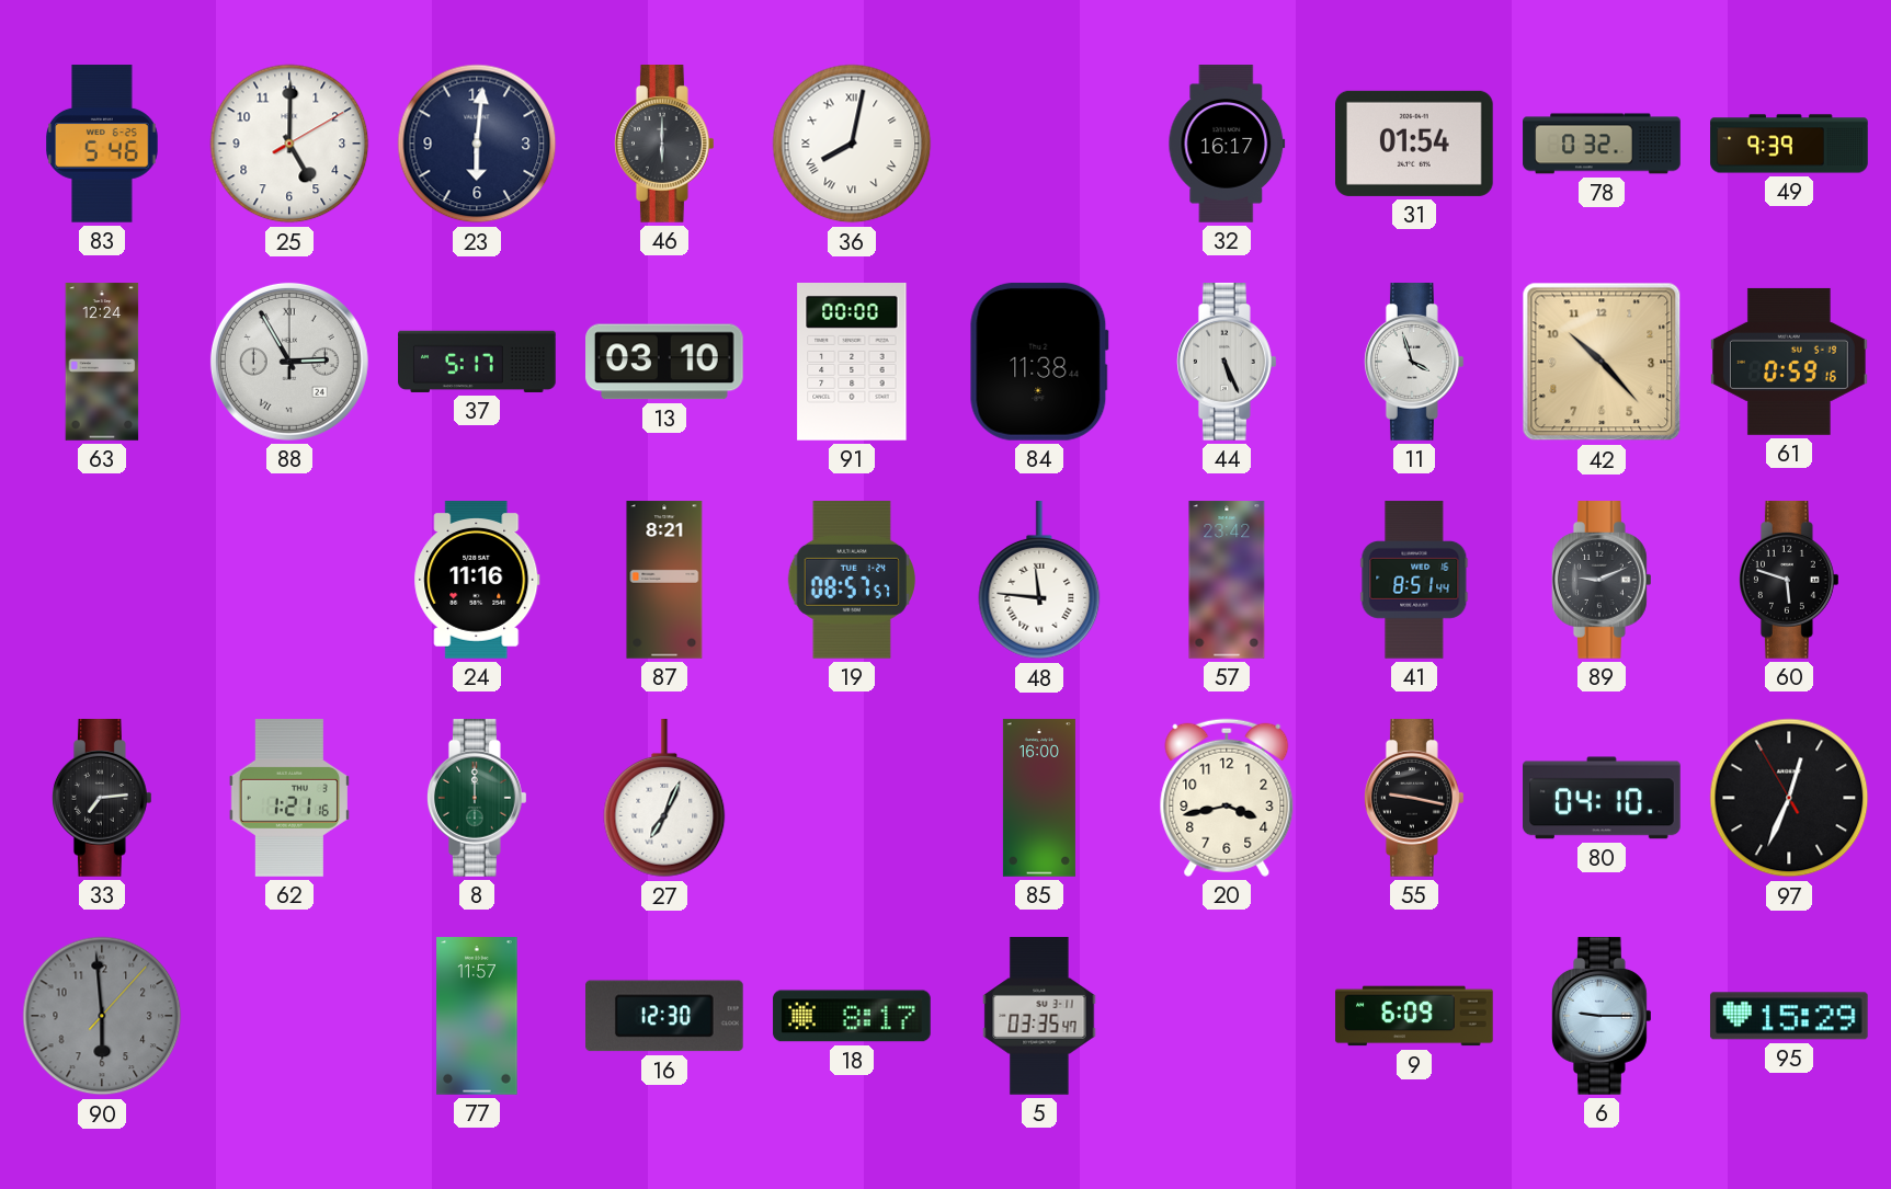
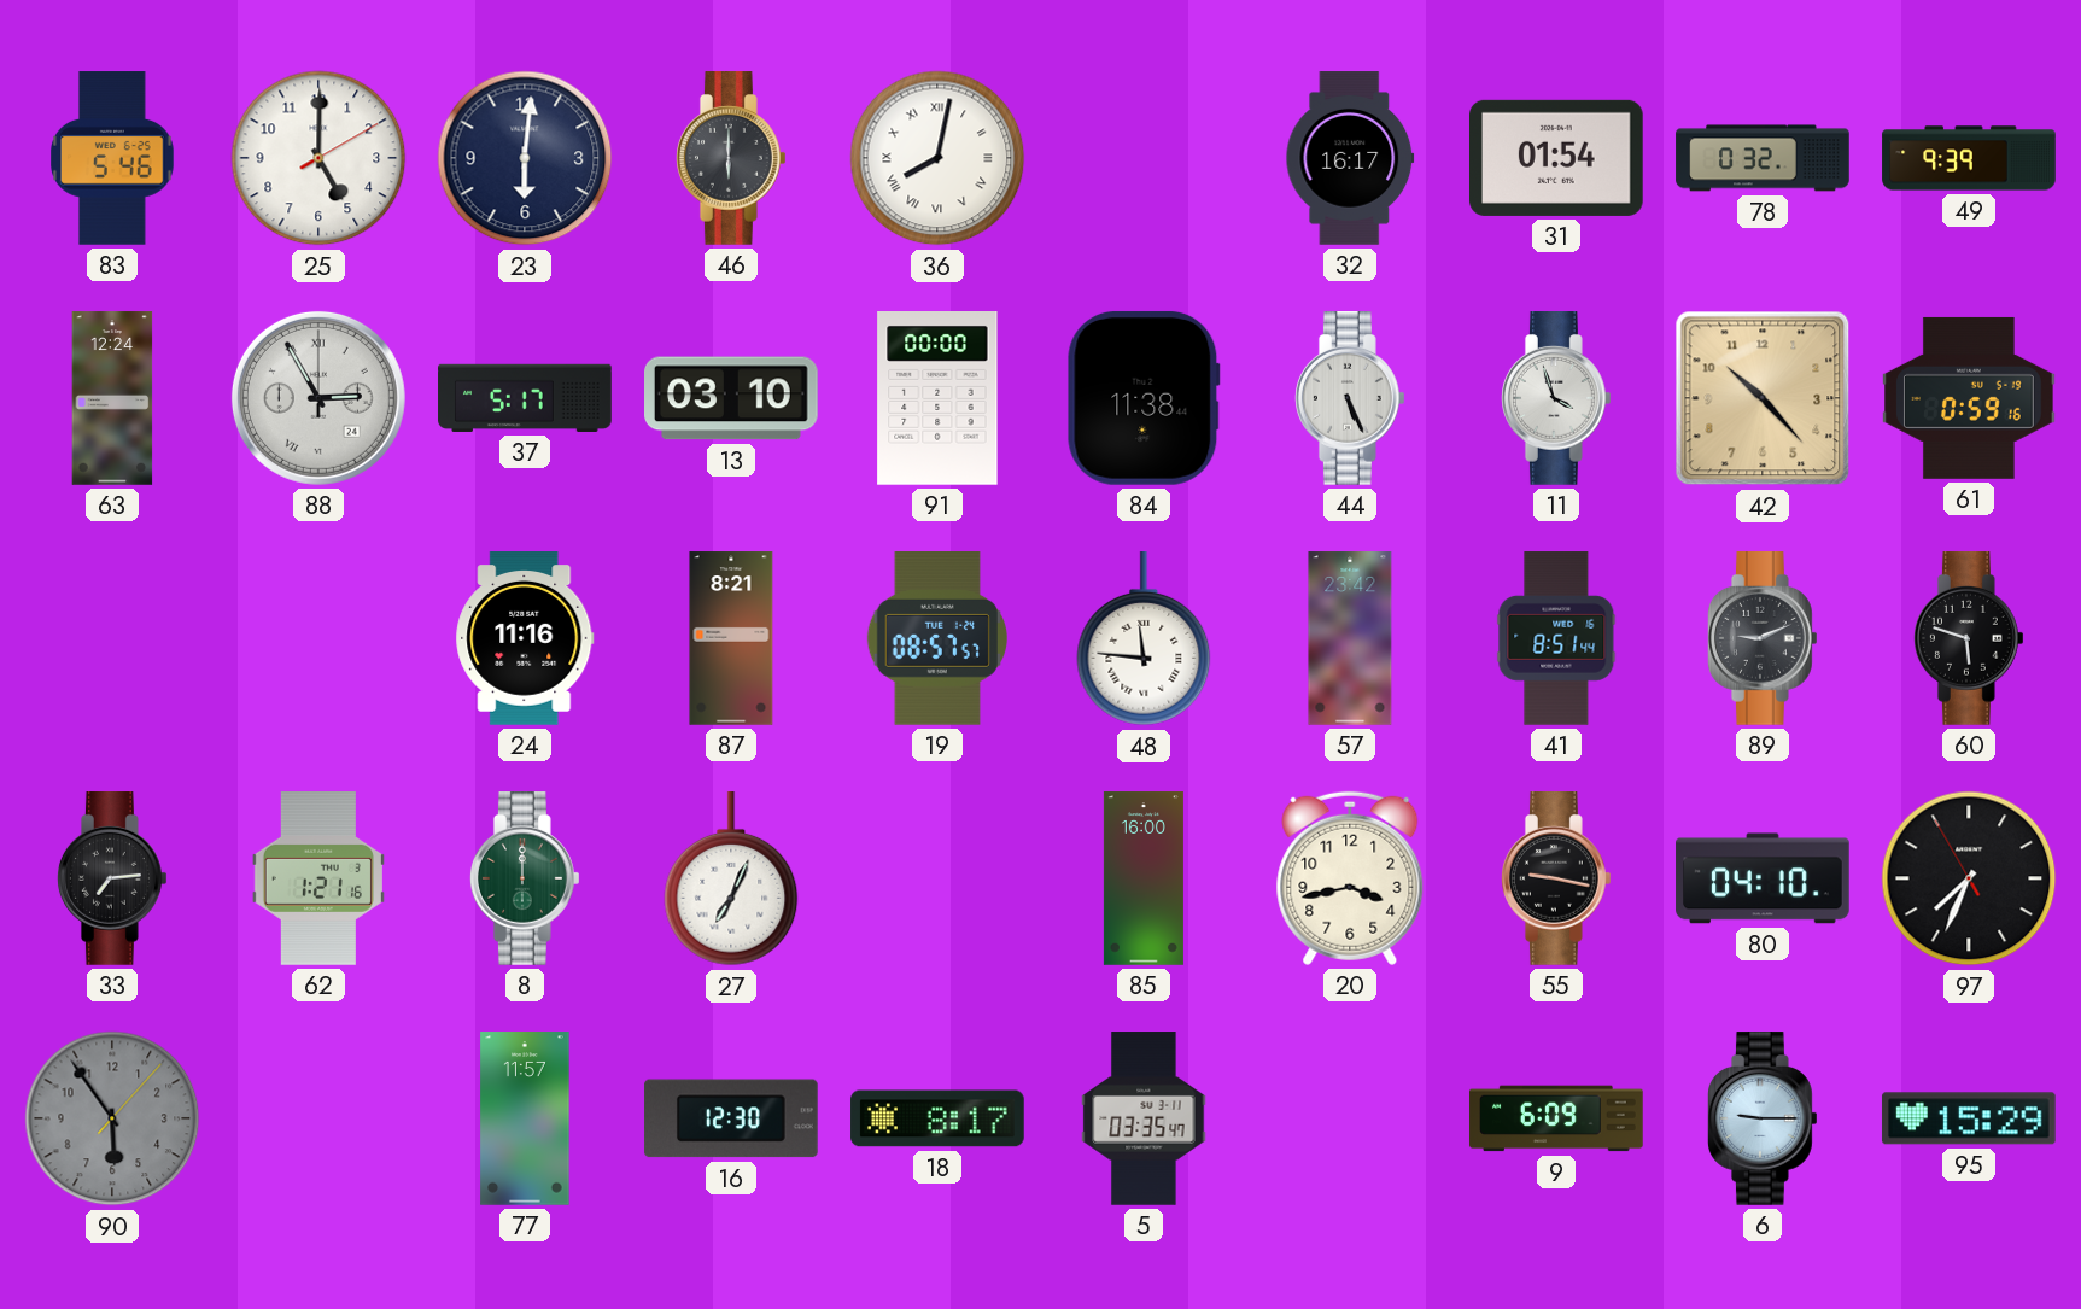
97: 12:33 -> 7:33 (1969, 878)
90: 5:59 -> 5:54 (112, 1118)
